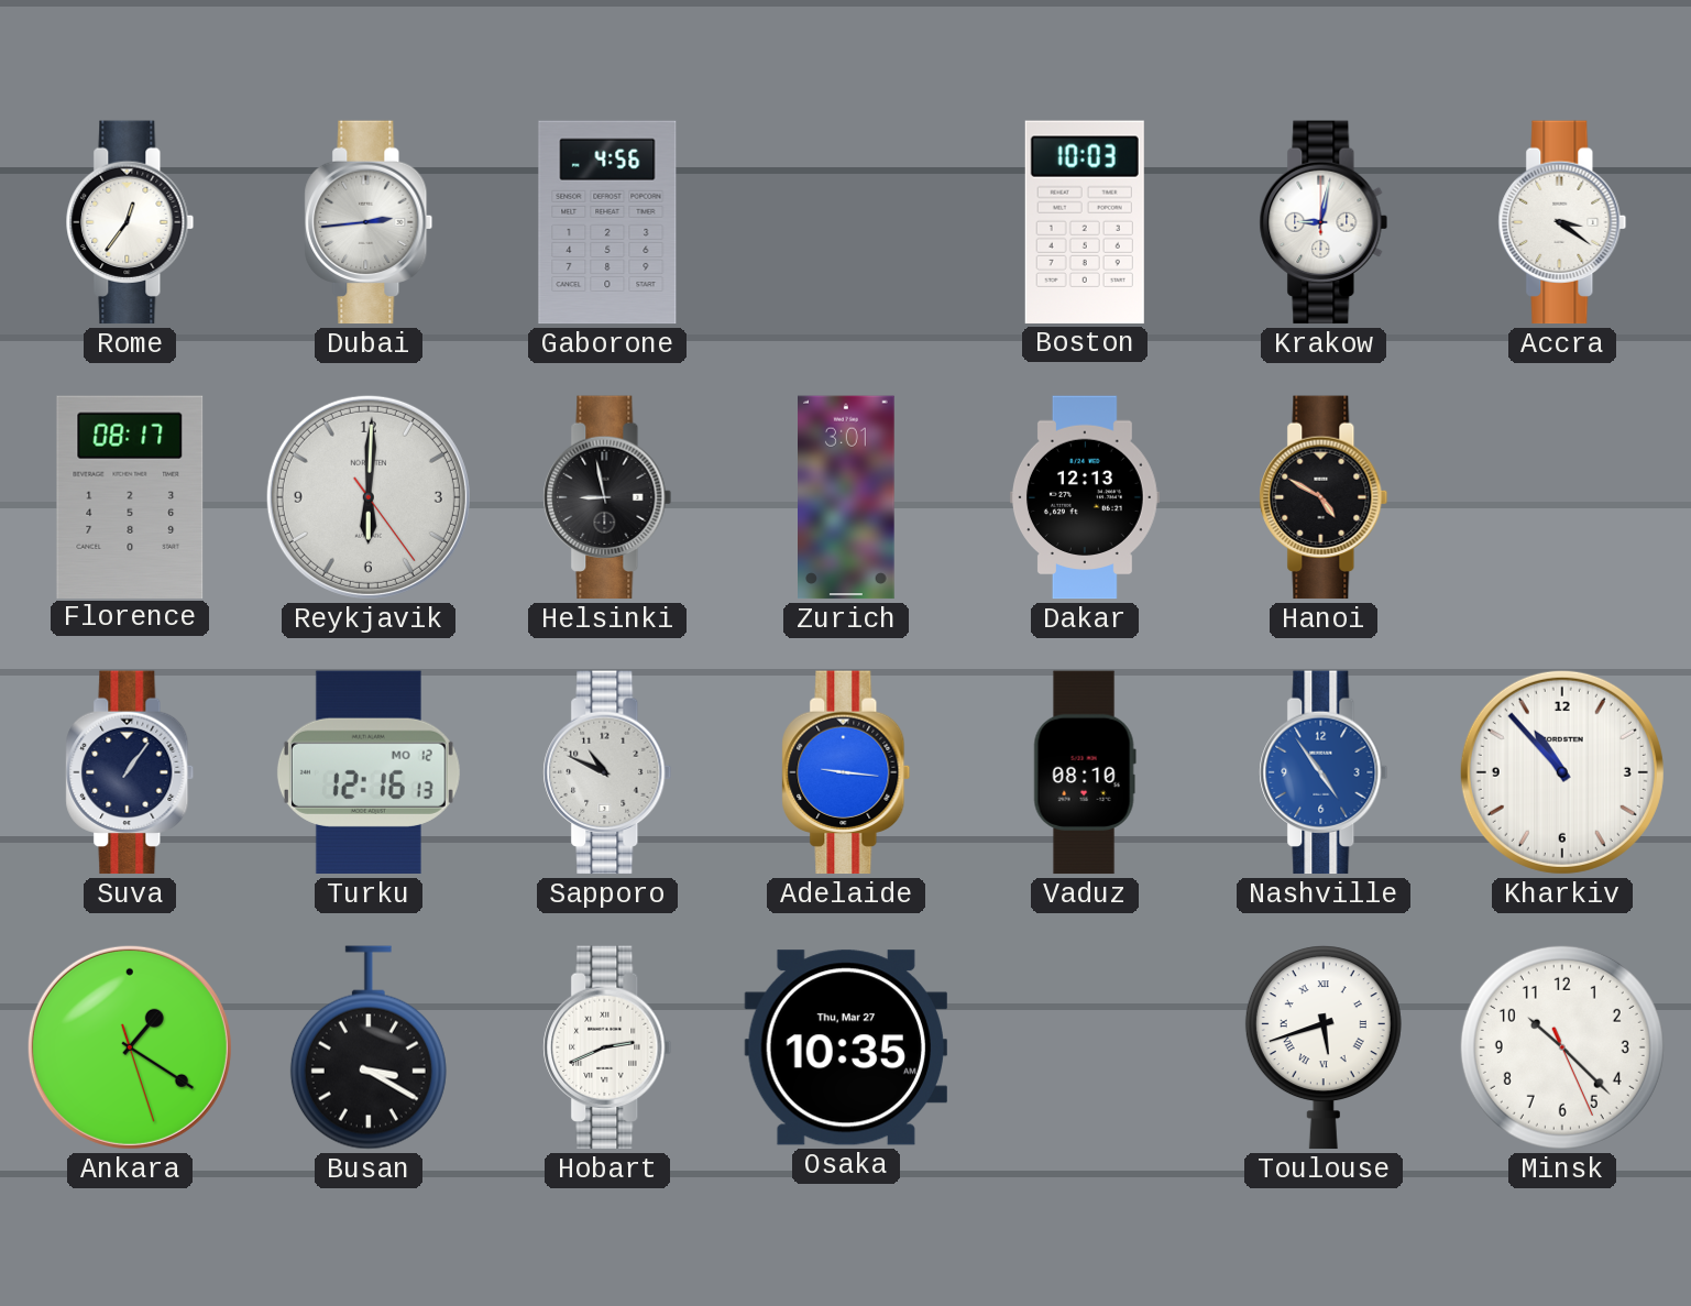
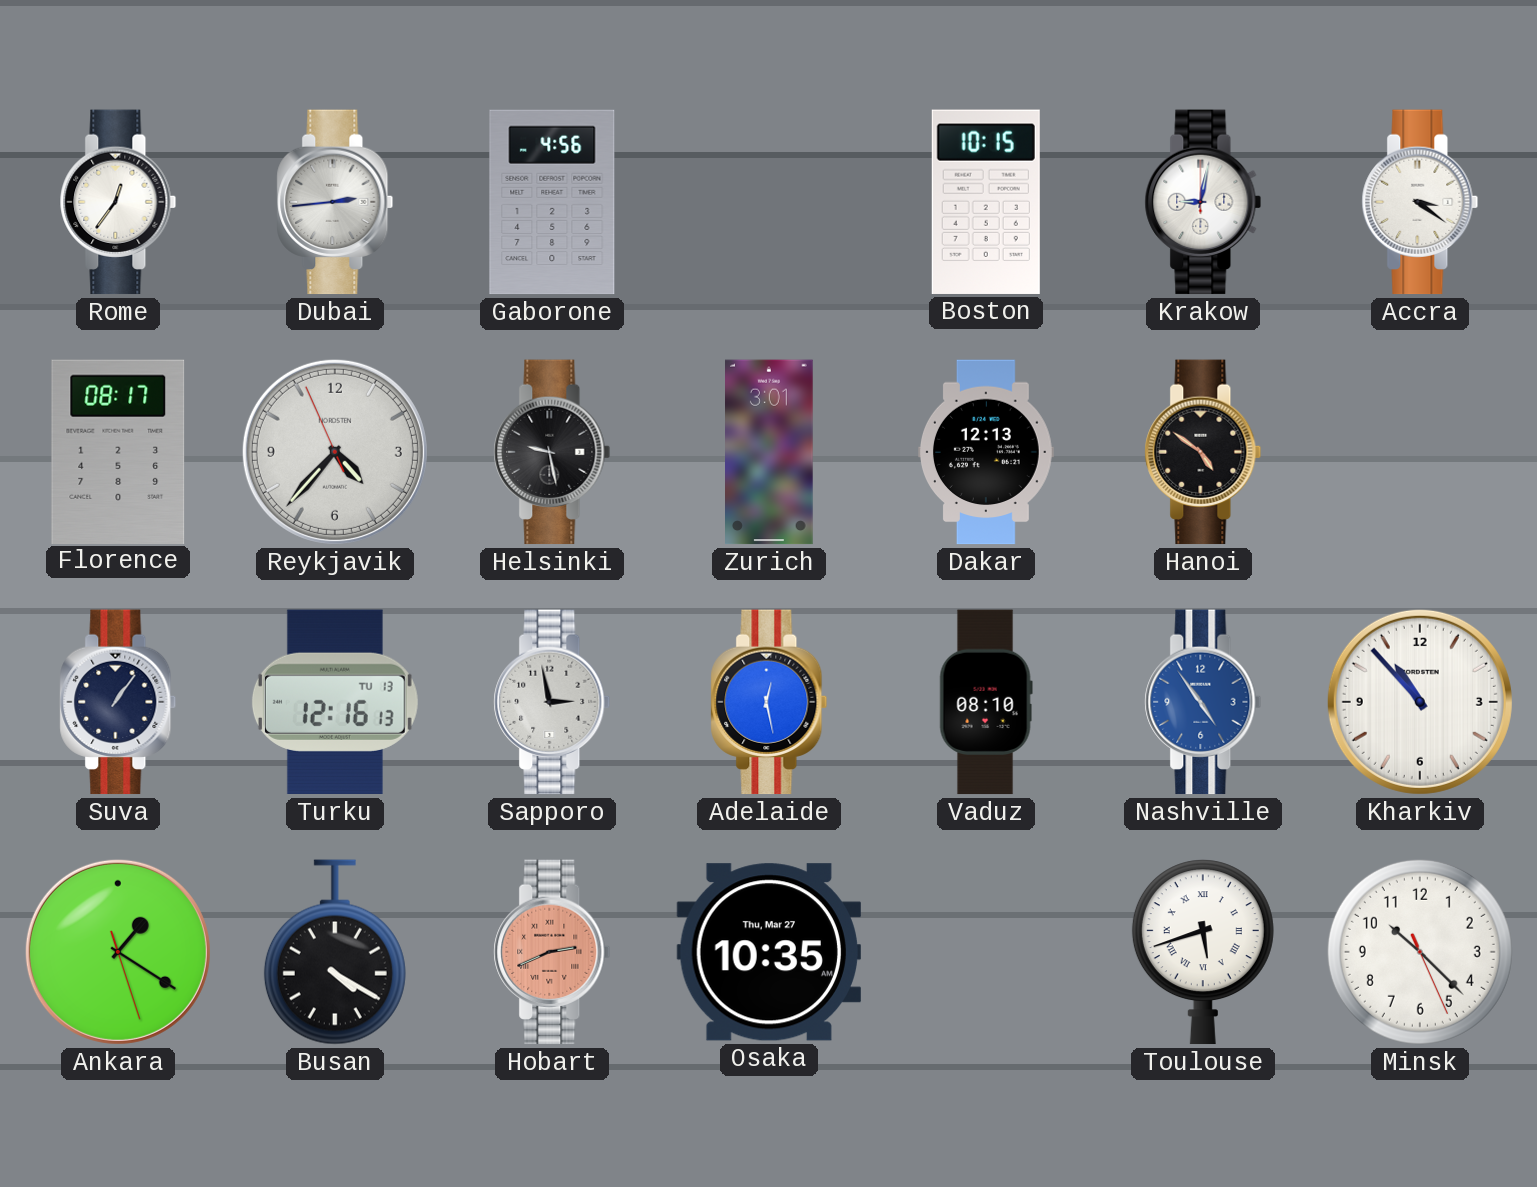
Boston: 10:03 -> 10:15 (986, 202)
Reykjavik: 6:00 -> 4:36 (335, 452)
Helsinki: 8:58 -> 9:28 (552, 452)
Hanoi: 4:50 -> 4:51 (1203, 452)
Turku date: MO 12 -> TU 13 (335, 702)
Sapporo: 10:49 -> 2:58 (552, 702)
Adelaide: 9:16 -> 12:28 (769, 702)
Busan: 3:20 -> 4:20 (335, 952)
Hobart dial: white -> salmon (552, 952)
